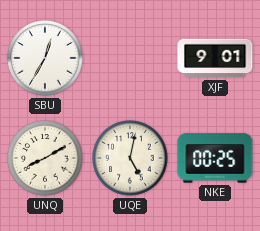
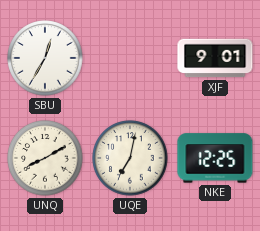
UQE: 5:02 -> 7:02 (130, 158)
NKE: 00:25 -> 12:25 (215, 158)
